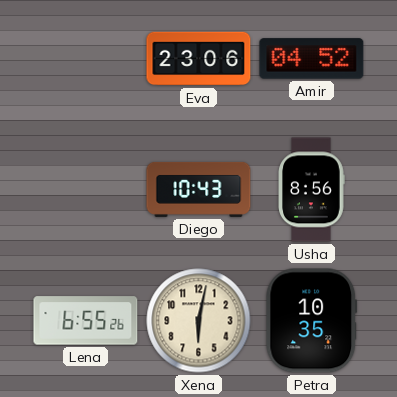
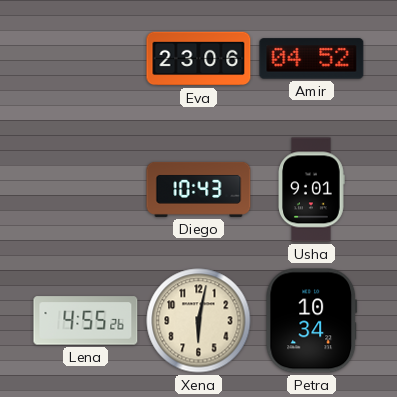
Usha: 8:56 -> 9:01 (311, 190)
Lena: 6:55 -> 4:55 (86, 321)
Petra: 10:35 -> 10:34 (312, 321)
